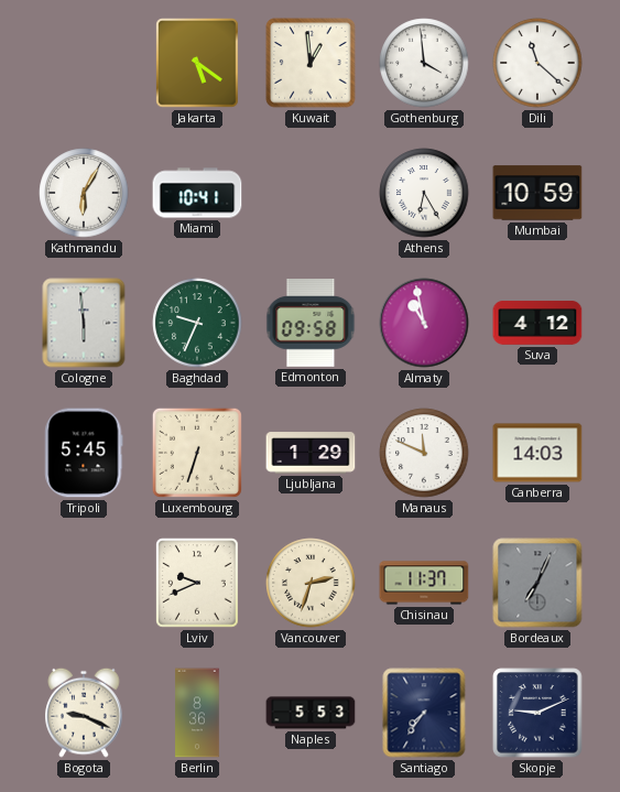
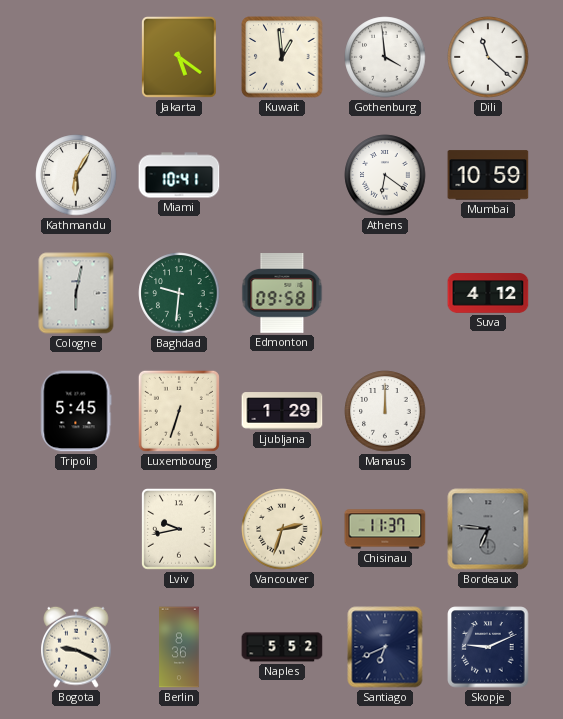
Athens: 6:25 -> 6:21 (385, 175)
Cologne: 5:59 -> 6:02 (76, 293)
Baghdad: 9:34 -> 9:31 (179, 293)
Almaty: 10:58 -> none (424, 323)
Manaus: 11:49 -> 12:00 (385, 411)
Canberra: 14:03 -> none (537, 453)
Lviv: 9:41 -> 9:43 (180, 529)
Bordeaux: 7:04 -> 6:46 (488, 529)
Naples: 5:53 -> 5:52 (282, 647)
Santiago: 7:36 -> 6:41 (385, 647)
